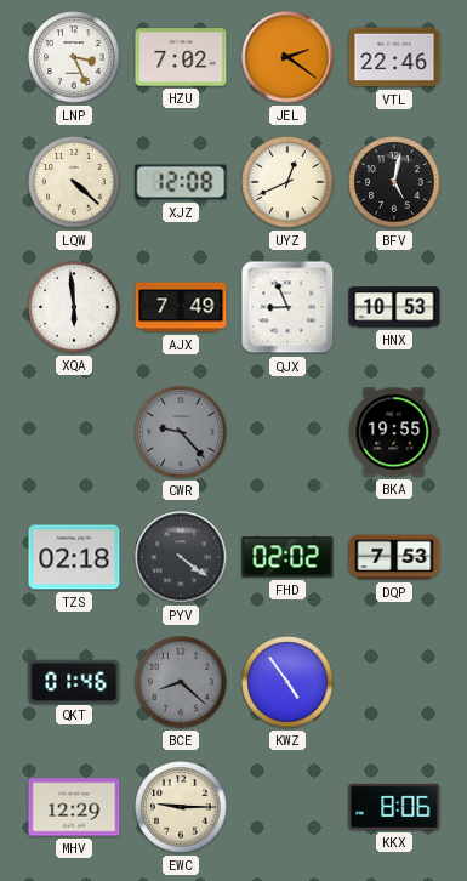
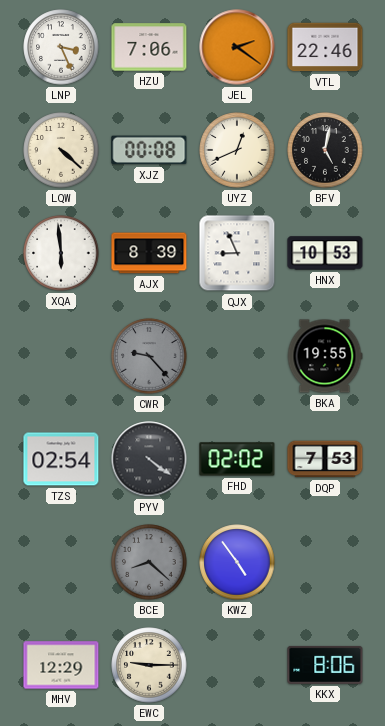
HZU: 7:02 -> 7:06 (149, 47)
XJZ: 12:08 -> 00:08 (149, 150)
AJX: 7:49 -> 8:39 (149, 253)
TZS: 02:18 -> 02:54 (61, 459)
QKT: 01:46 -> none (74, 681)
